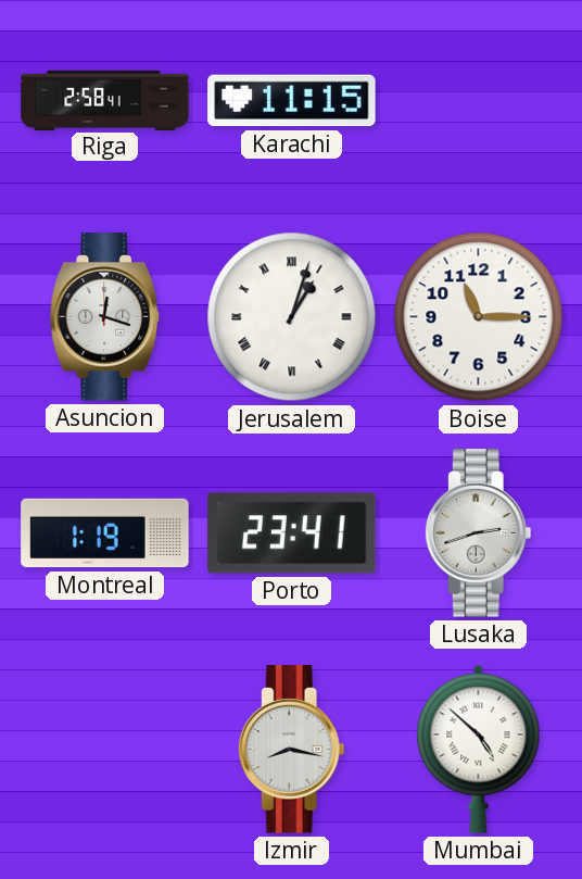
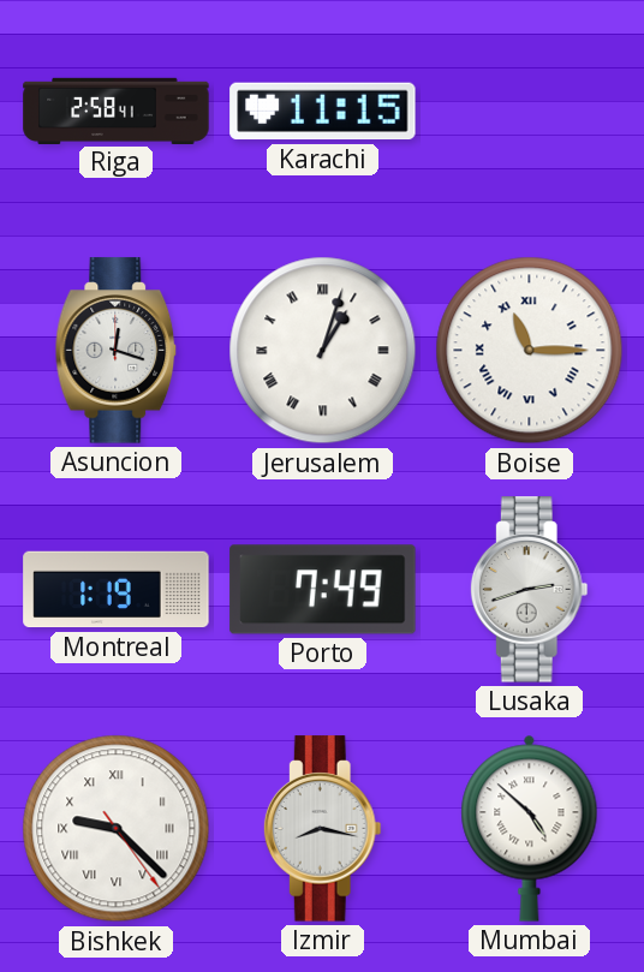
Boise numerals: Arabic -> Roman (530, 351)
Porto: 23:41 -> 7:49 (323, 590)
Bishkek: none -> 9:22 (117, 829)
